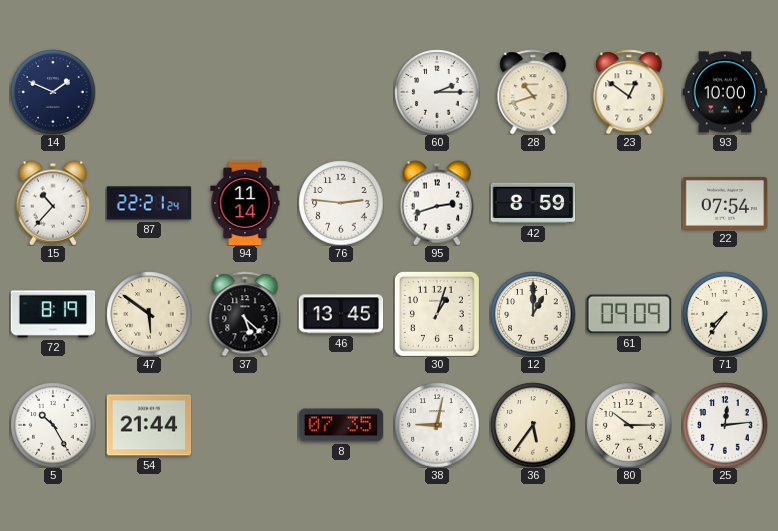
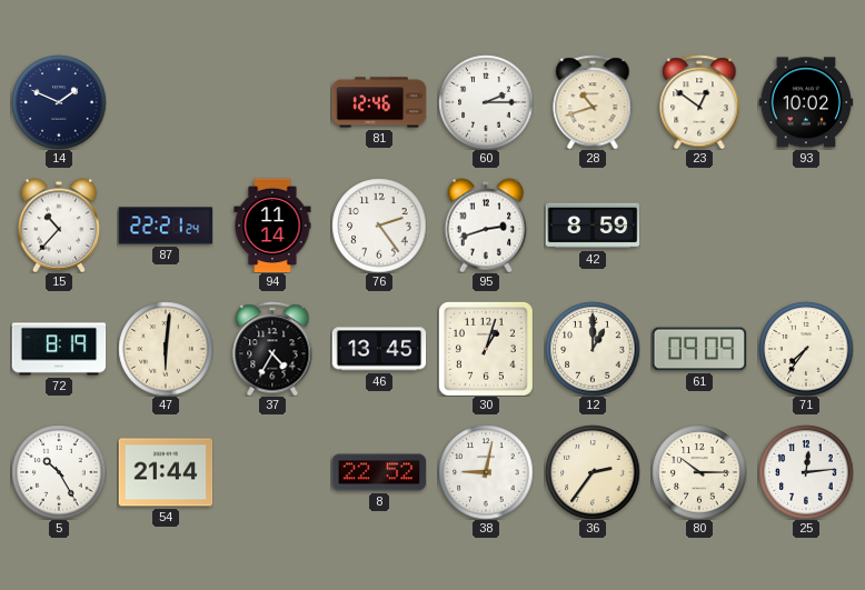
81: none -> 12:46 (379, 102)
93: 10:00 -> 10:02 (806, 102)
76: 2:46 -> 2:24 (379, 226)
22: 07:54 -> none (725, 203)
47: 5:51 -> 6:01 (166, 349)
37: 5:22 -> 4:35 (272, 349)
8: 07:35 -> 22:52 (379, 472)
36: 5:36 -> 2:36 (593, 472)
